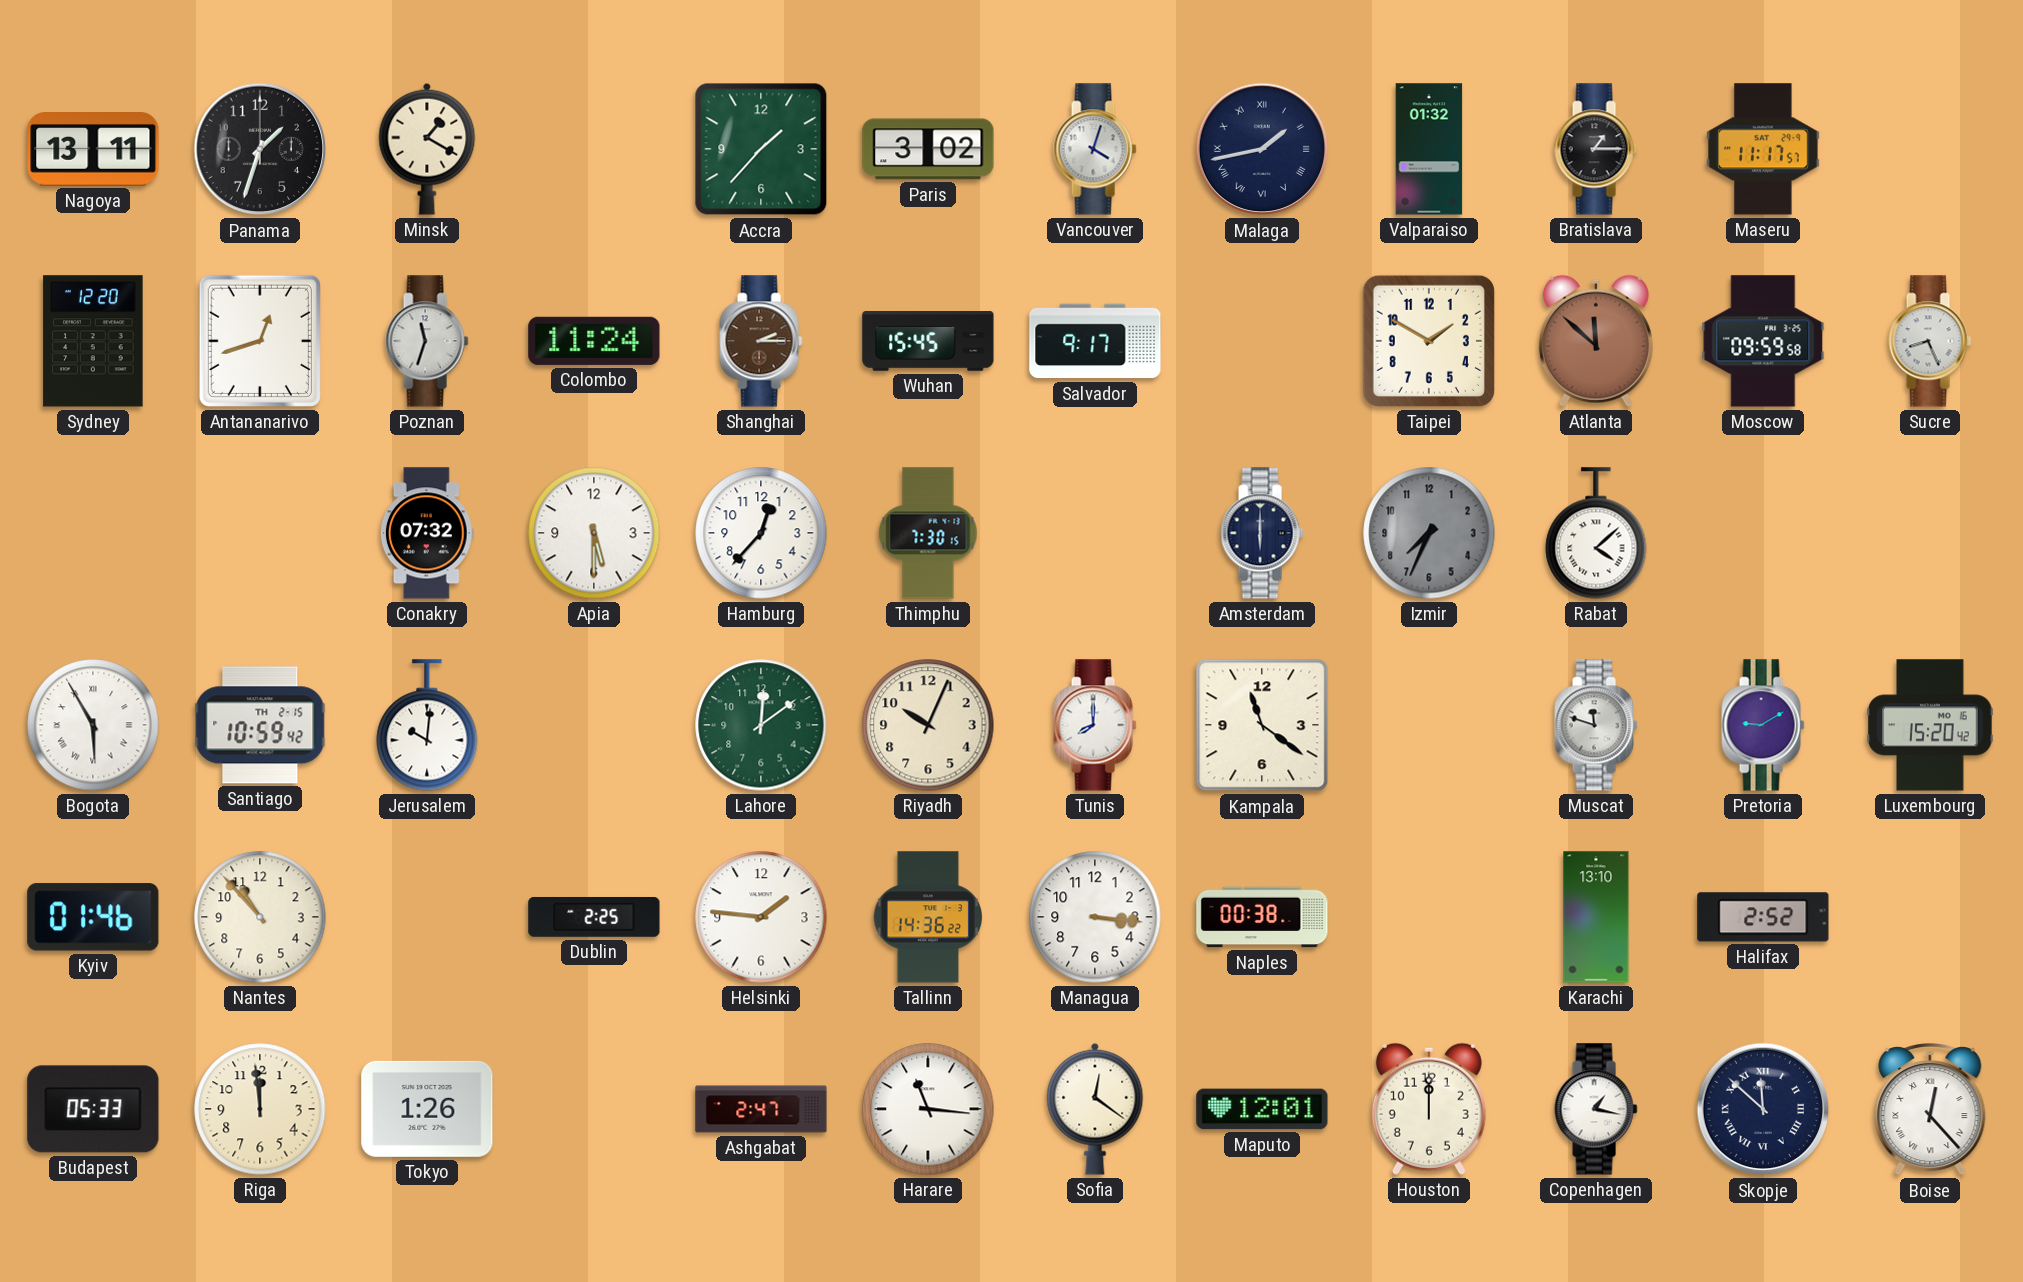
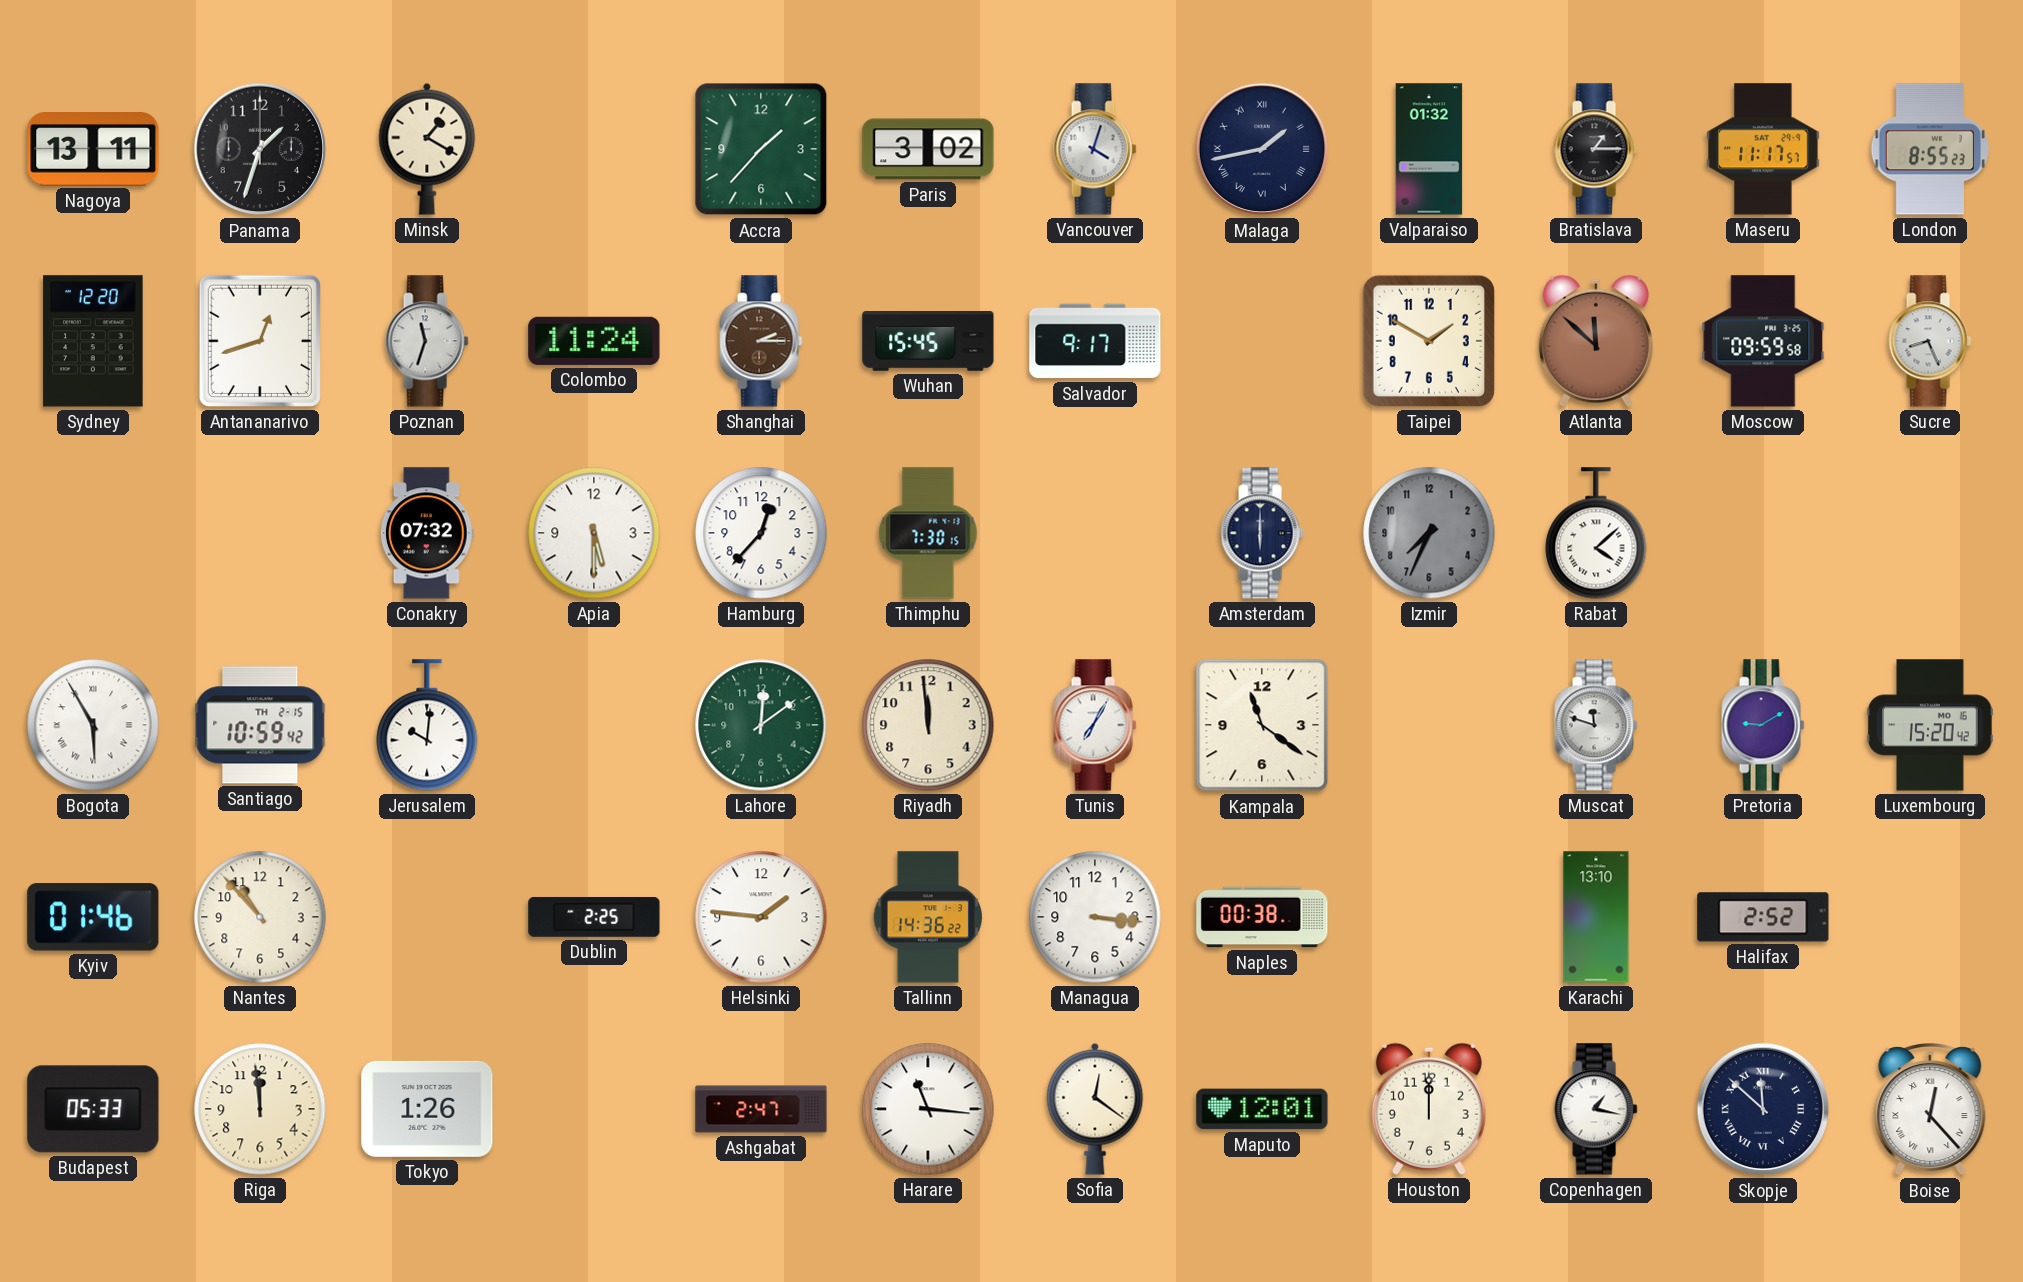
London: none -> 8:55 (1930, 149)
Riyadh: 10:04 -> 11:59 (928, 725)
Tunis: 8:00 -> 7:05 (1095, 725)
